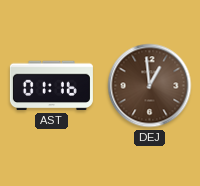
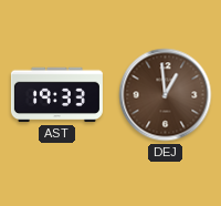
AST: 01:16 -> 19:33 (56, 95)
